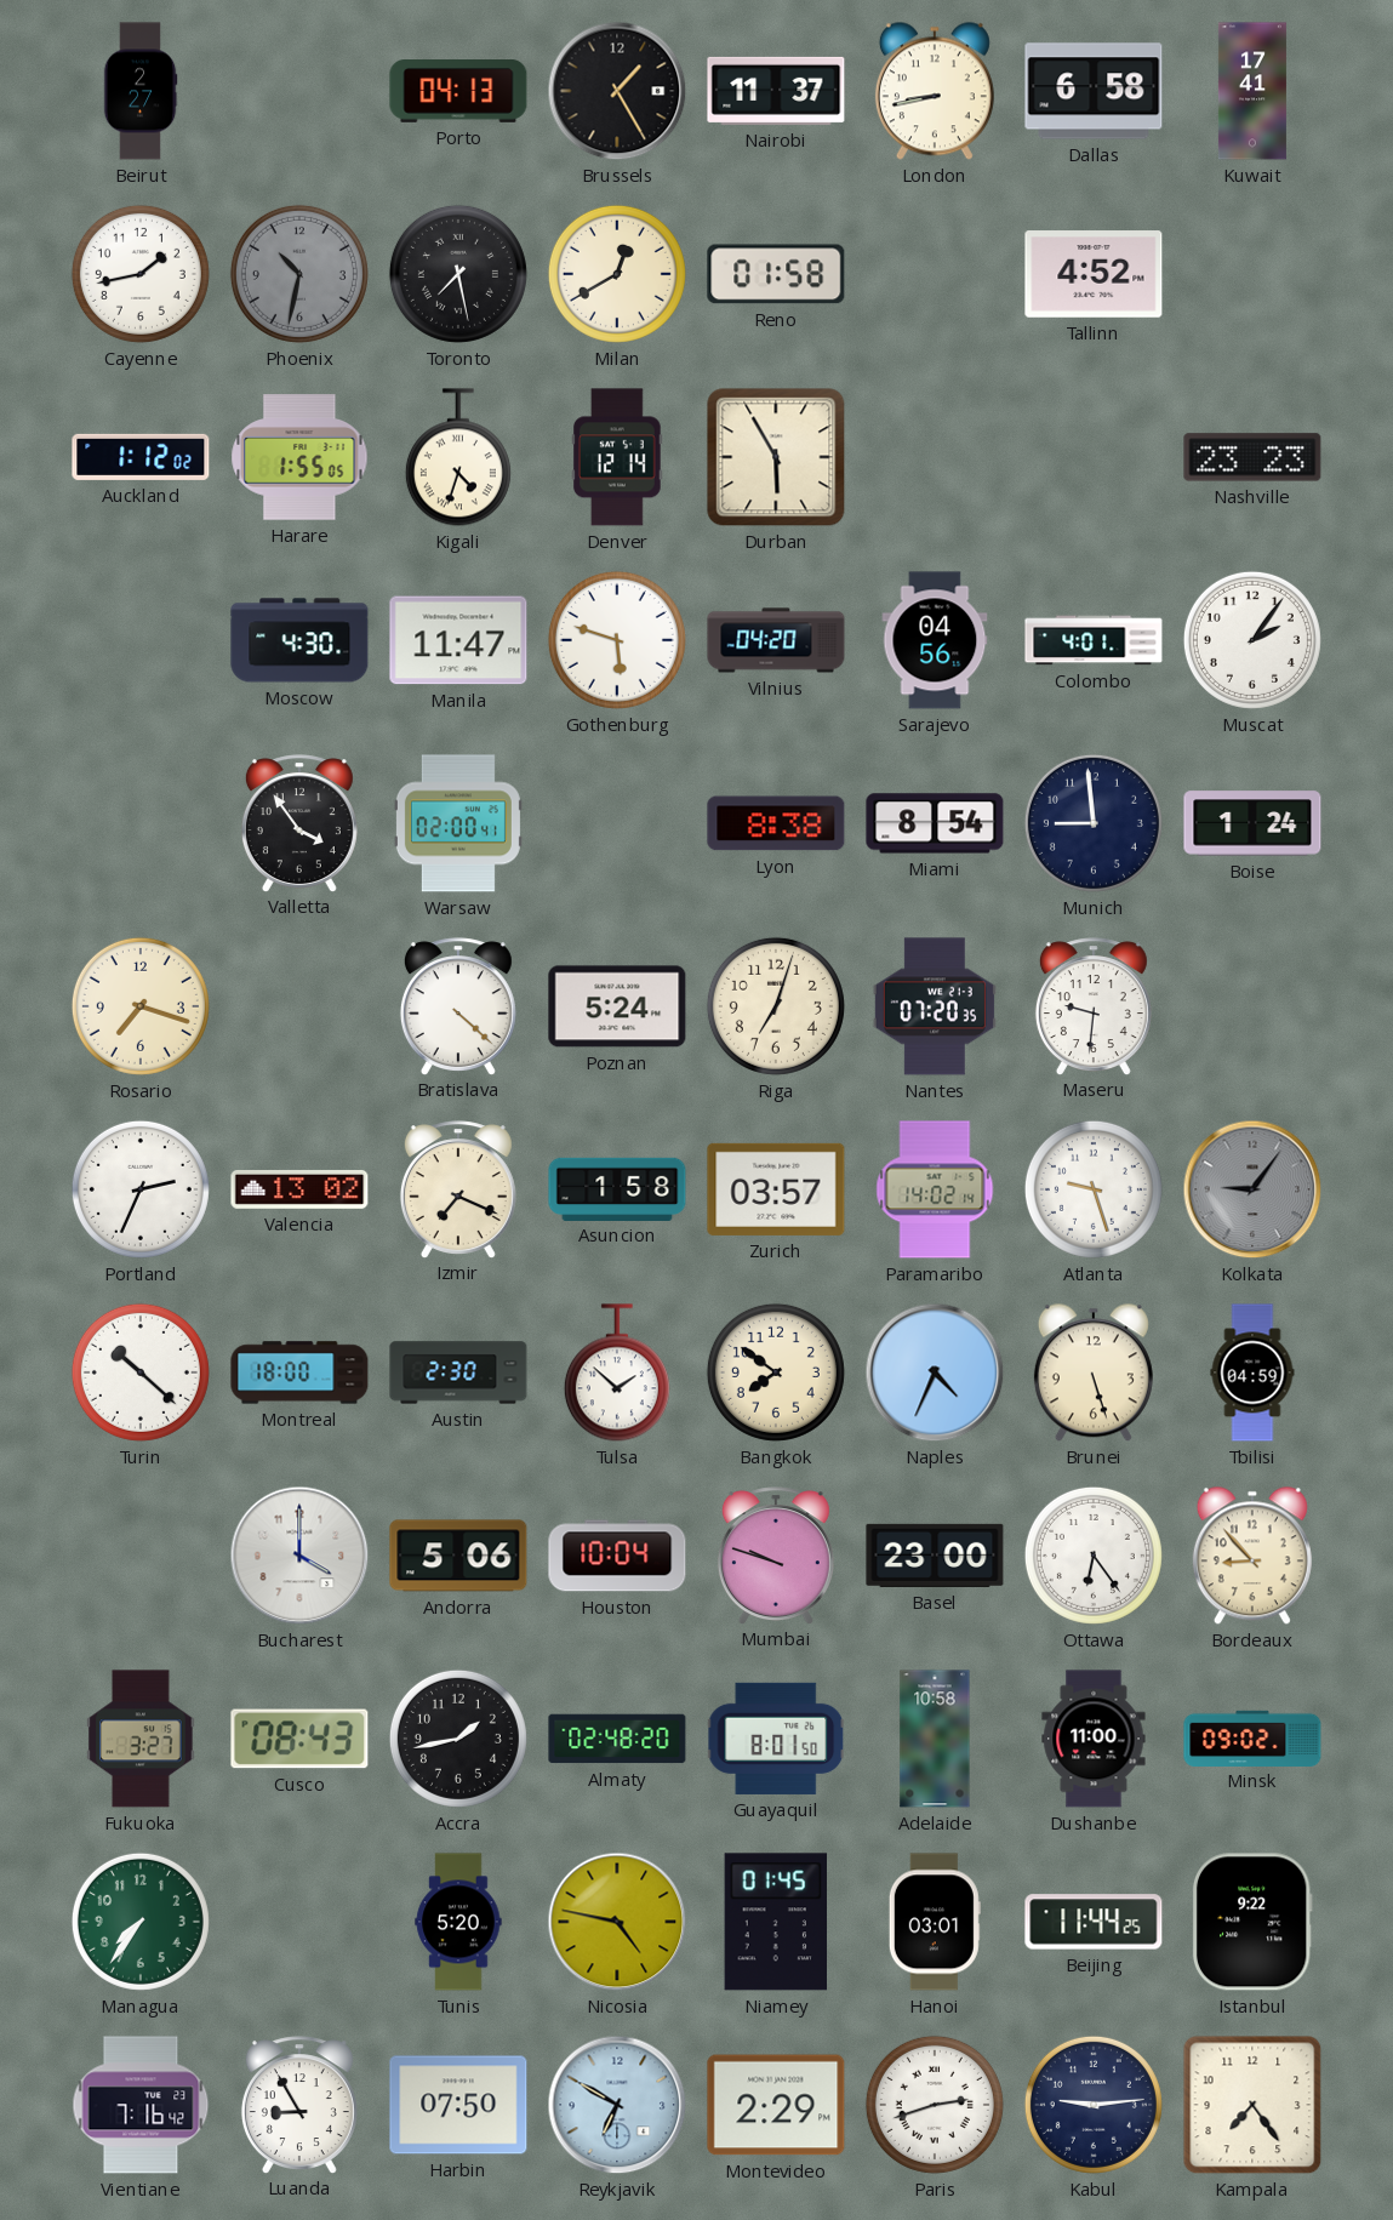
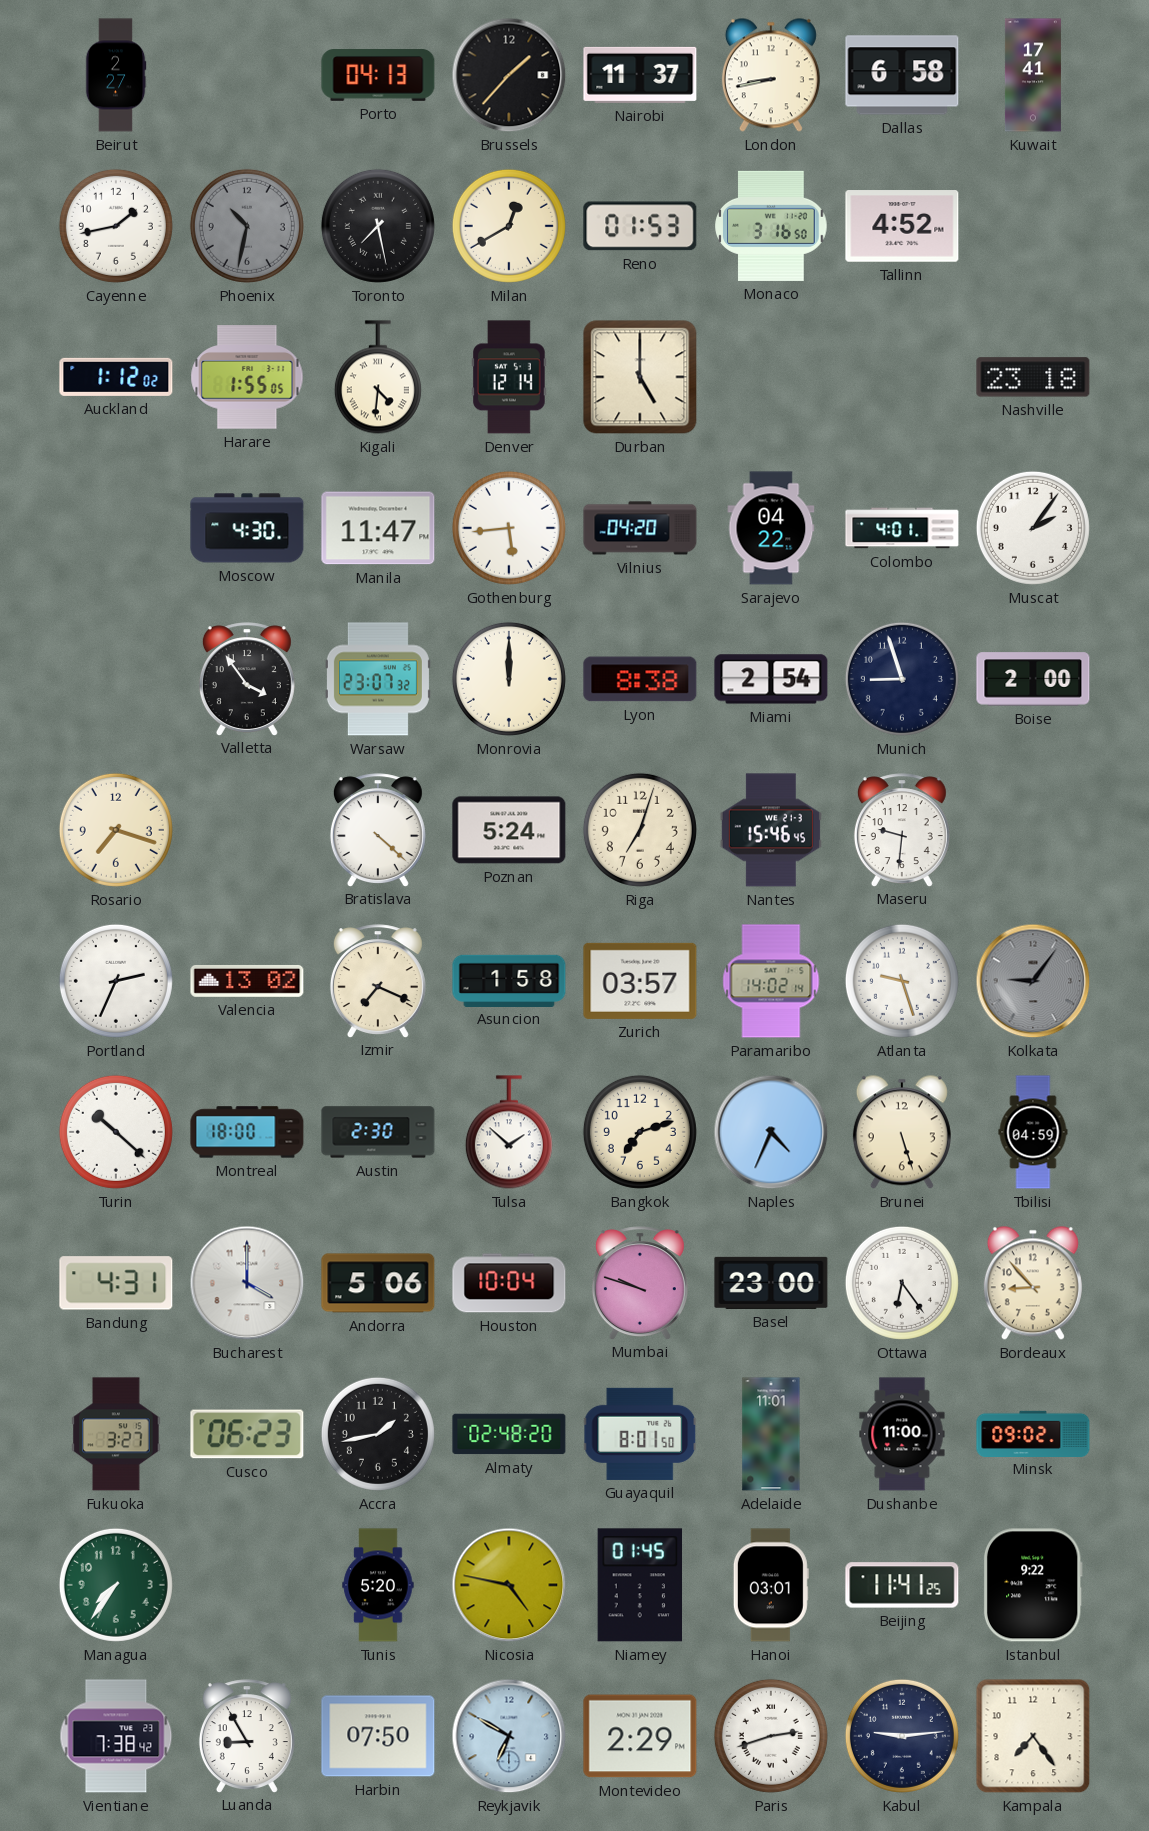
Brussels: 1:25 -> 1:37 (509, 75)
Reno: 01:58 -> 01:53 (640, 226)
Monaco: none -> 3:16 (771, 226)
Kigali: 4:33 -> 4:31 (378, 377)
Durban: 5:55 -> 5:00 (640, 377)
Nashville: 23:23 -> 23:18 (1033, 377)
Gothenburg: 5:48 -> 5:44 (509, 528)
Sarajevo: 04:56 -> 04:22 (771, 528)
Warsaw: 02:00 -> 23:07 (378, 679)
Monrovia: none -> 12:00 (509, 679)
Miami: 8:54 -> 2:54 (771, 679)
Munich: 8:59 -> 8:57 (902, 679)
Boise: 1:24 -> 2:00 (1033, 679)
Nantes: 07:20 -> 15:46 (771, 830)
Bangkok: 7:51 -> 7:12 (640, 1132)
Bandung: none -> 4:31 (116, 1283)
Cusco: 08:43 -> 06:23 (247, 1434)
Adelaide: 10:58 -> 11:01 (771, 1434)
Beijing: 11:44 -> 11:41 (902, 1585)
Vientiane: 7:16 -> 7:38 (116, 1736)
